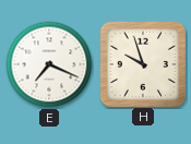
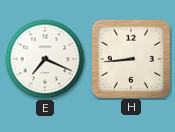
H: 9:57 -> 8:44 (130, 58)
